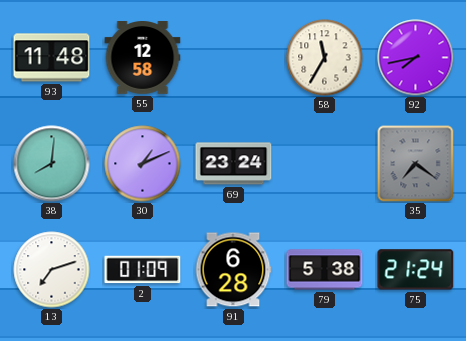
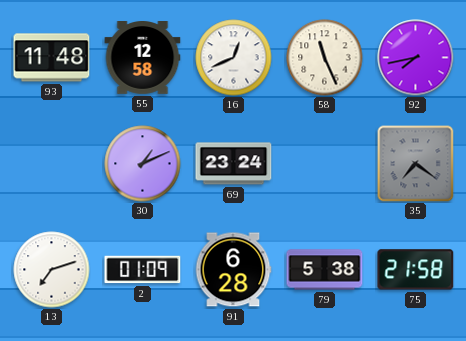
16: none -> 12:41 (234, 58)
58: 11:35 -> 11:26 (325, 58)
38: 8:01 -> none (52, 164)
75: 21:24 -> 21:58 (416, 270)
